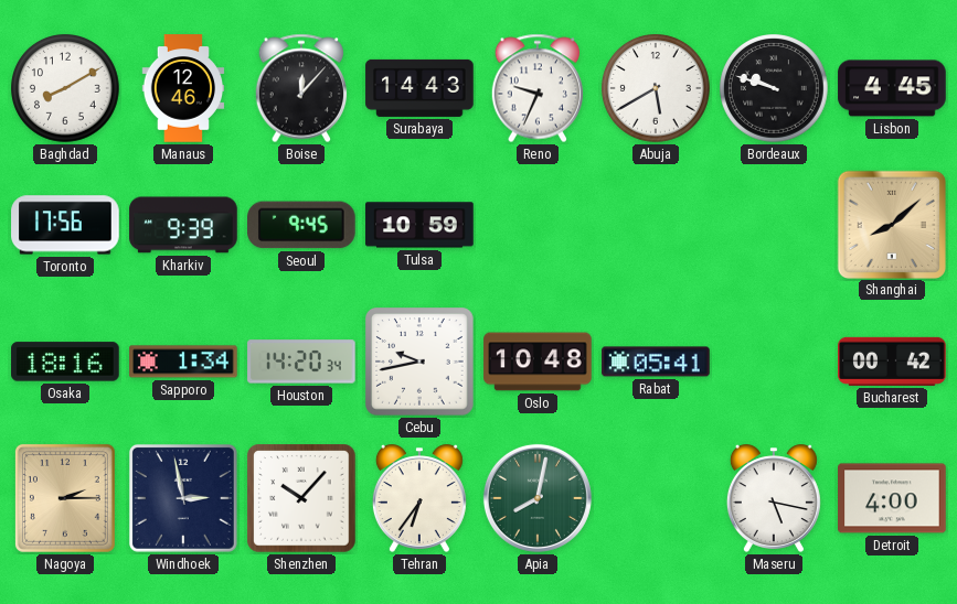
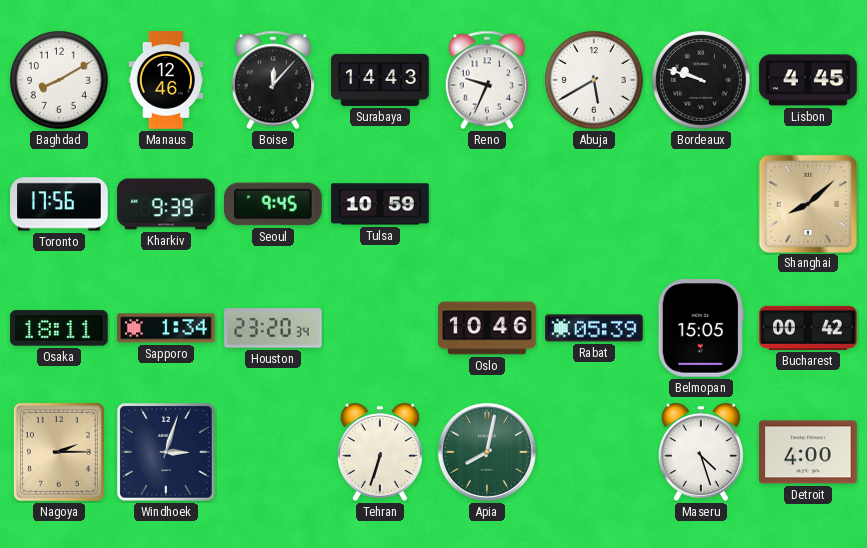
Osaka: 18:16 -> 18:11 (59, 328)
Houston: 14:20 -> 23:20 (273, 328)
Cebu: 9:43 -> none (419, 362)
Oslo: 10:48 -> 10:46 (487, 328)
Rabat: 05:41 -> 05:39 (594, 328)
Belmopan: none -> 15:05 (701, 328)
Windhoek: 2:58 -> 3:03 (166, 452)
Shenzhen: 10:07 -> none (301, 498)
Tehran: 6:36 -> 6:33 (380, 452)
Maseru: 5:17 -> 4:27 (701, 452)
